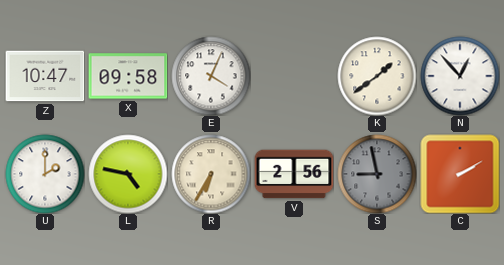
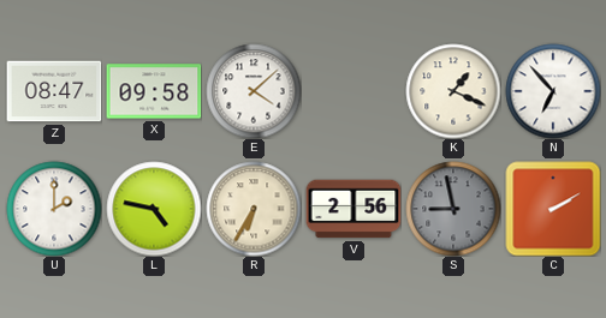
Z: 10:47 -> 08:47 (54, 91)
E: 4:04 -> 4:08 (254, 91)
K: 1:39 -> 1:19 (453, 91)
N: 12:53 -> 6:53 (553, 91)
